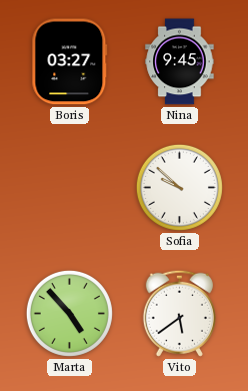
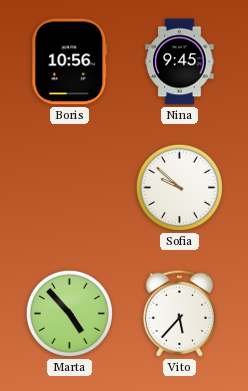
Boris: 03:27 -> 10:56 (70, 62)
Vito: 5:39 -> 5:37 (179, 313)
